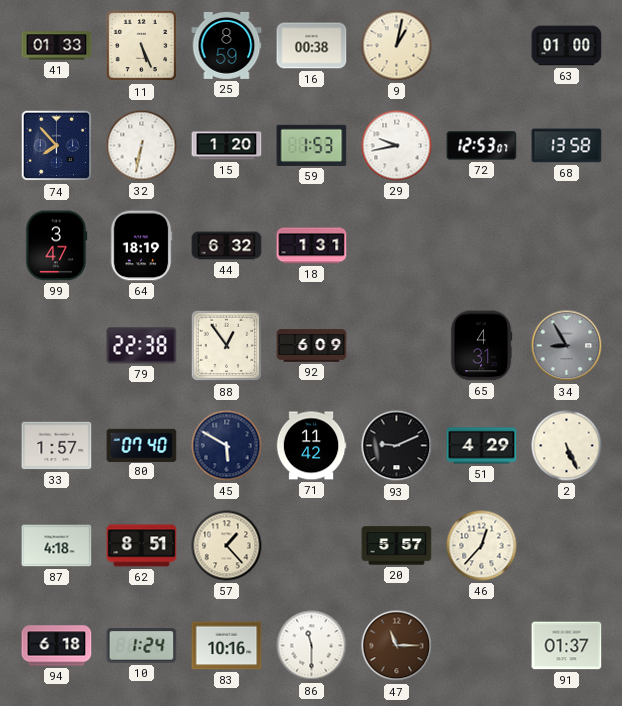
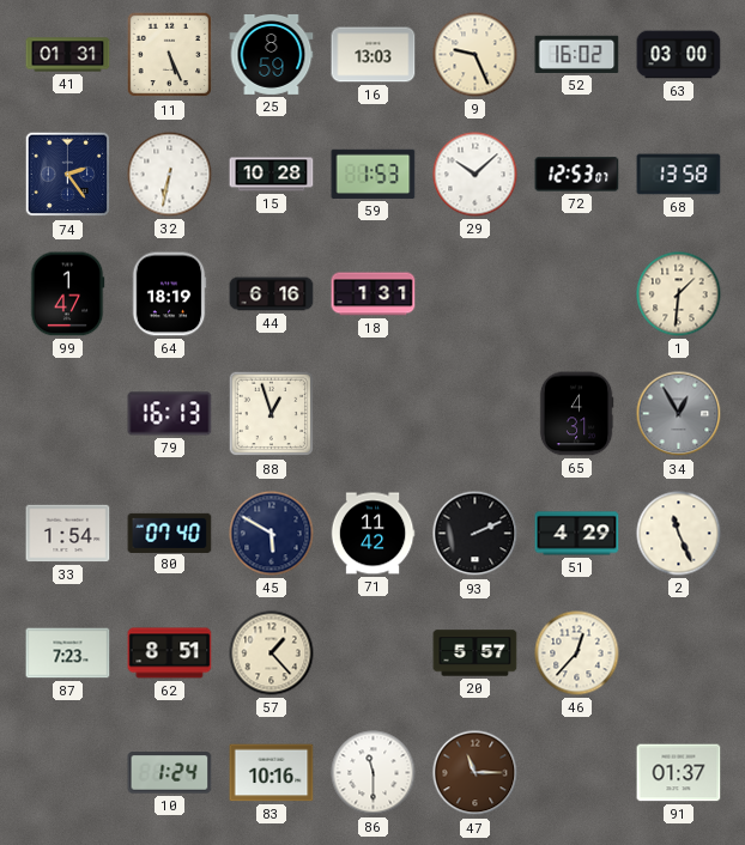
41: 01:33 -> 01:31 (68, 55)
16: 00:38 -> 13:03 (374, 55)
9: 1:02 -> 9:26 (476, 55)
52: none -> 16:02 (577, 54)
63: 01:00 -> 03:00 (679, 55)
74: 7:53 -> 2:24 (68, 175)
15: 1:20 -> 10:28 (272, 175)
29: 9:43 -> 10:08 (476, 175)
99: 3:47 -> 1:47 (67, 294)
44: 6:32 -> 6:16 (272, 294)
1: none -> 1:31 (679, 294)
79: 22:38 -> 16:13 (170, 414)
88: 12:54 -> 12:57 (272, 414)
92: 6:09 -> none (312, 346)
34: 8:55 -> 12:55 (679, 414)
33: 1:57 -> 1:54 (68, 534)
93: 9:11 -> 2:11 (476, 534)
2: 5:26 -> 11:26 (679, 534)
87: 4:18 -> 7:23 (68, 653)
94: 6:18 -> none (57, 646)
